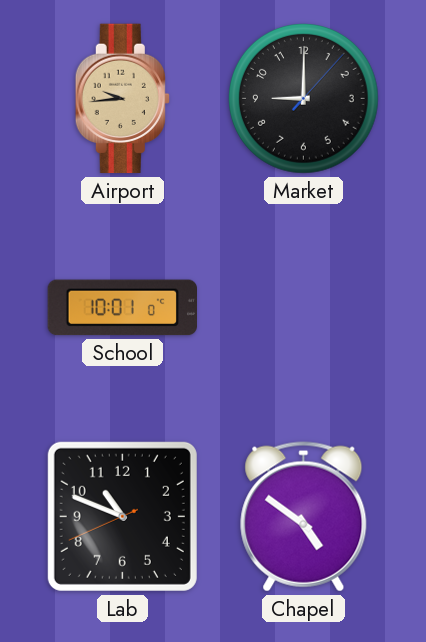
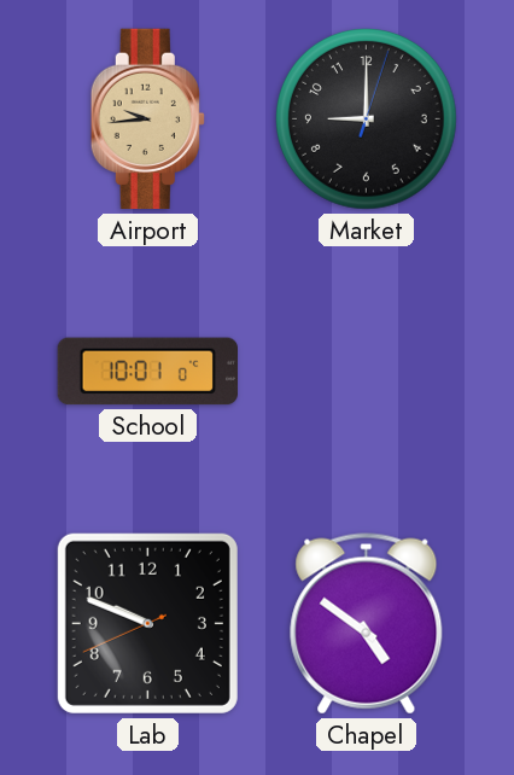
Market: 9:00:07 -> 9:00:03 (367, 120)
Lab: 10:48 -> 9:48 (147, 623)
